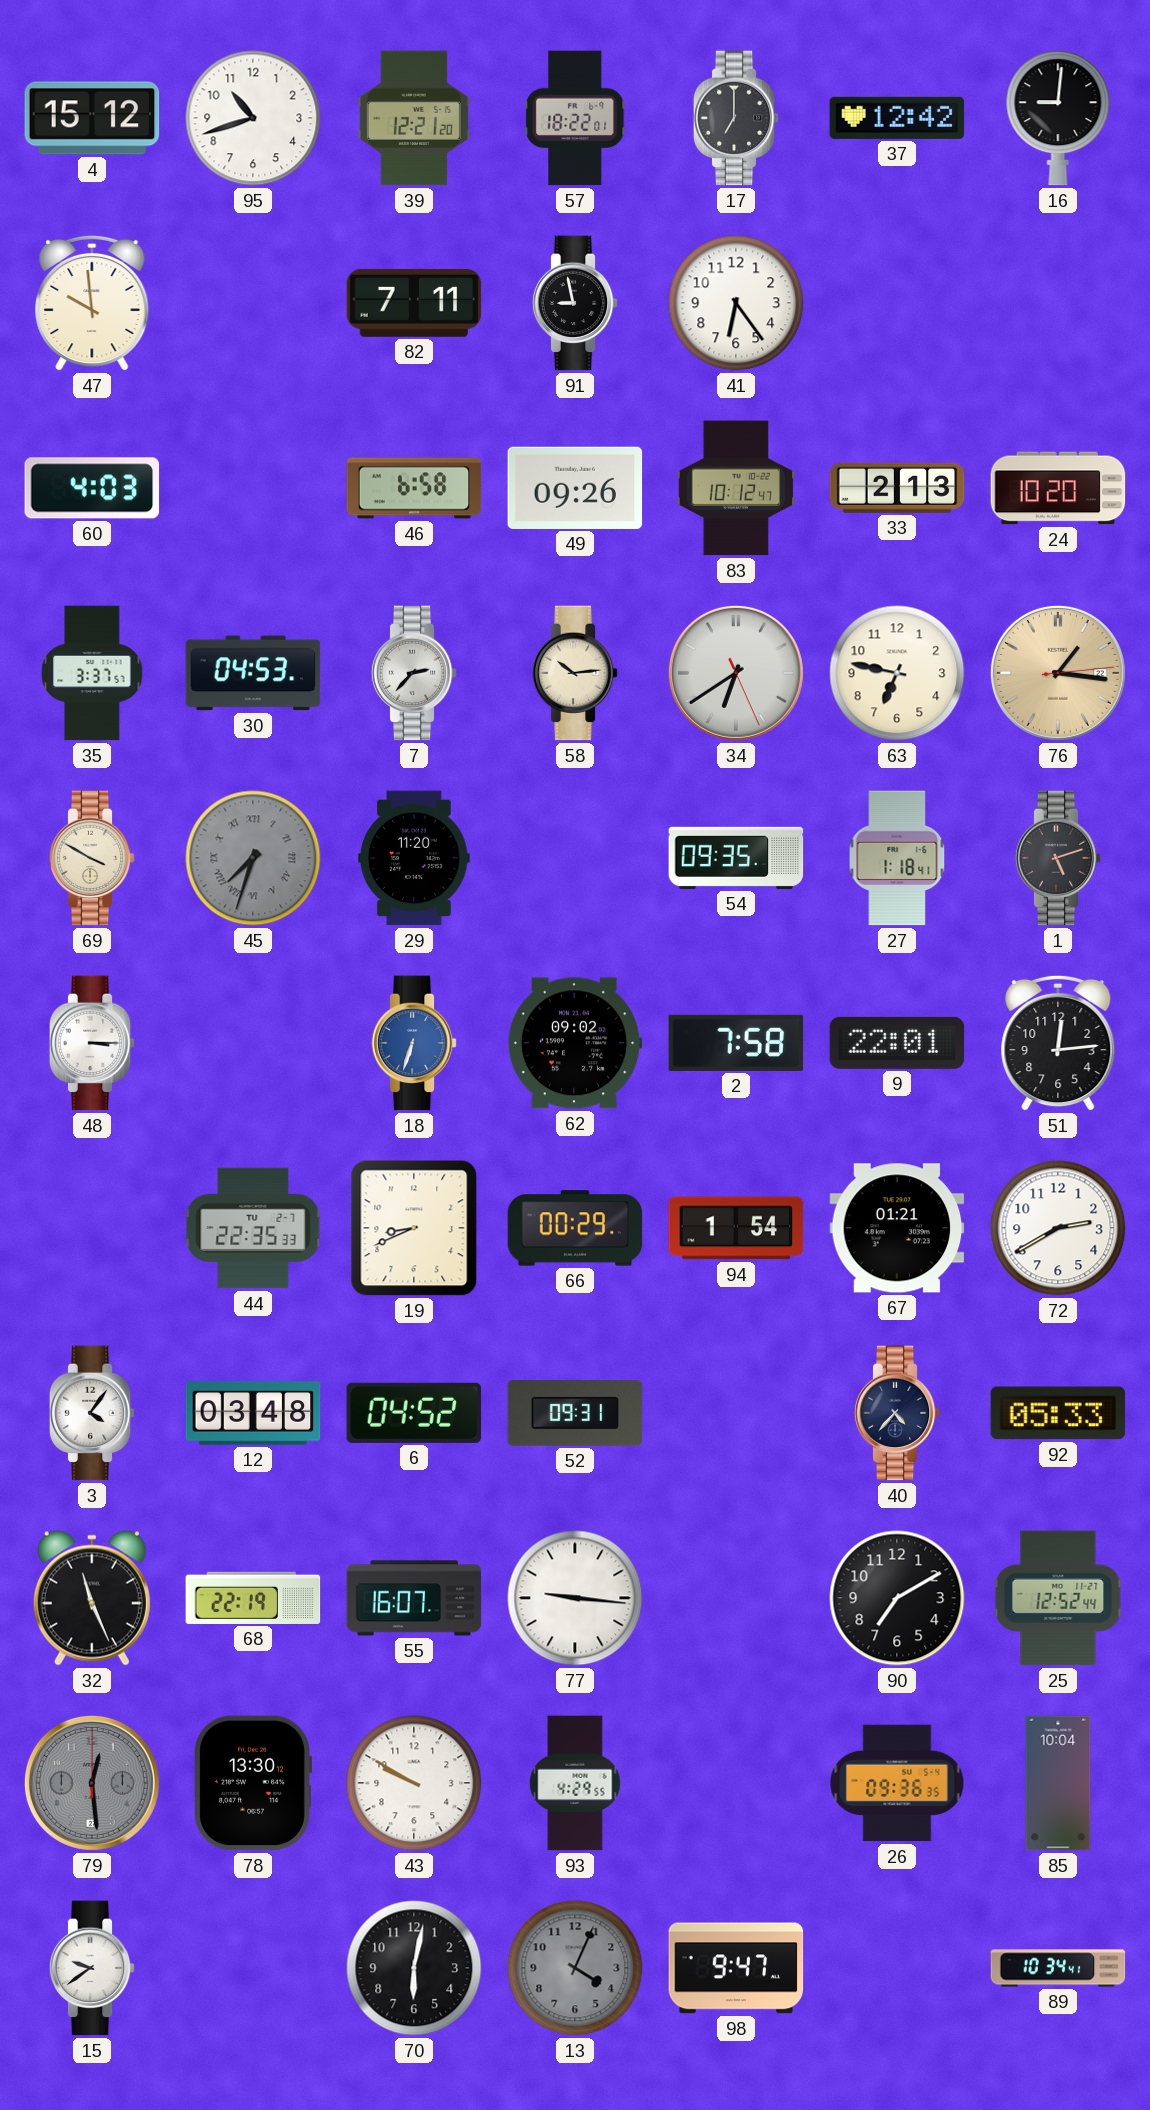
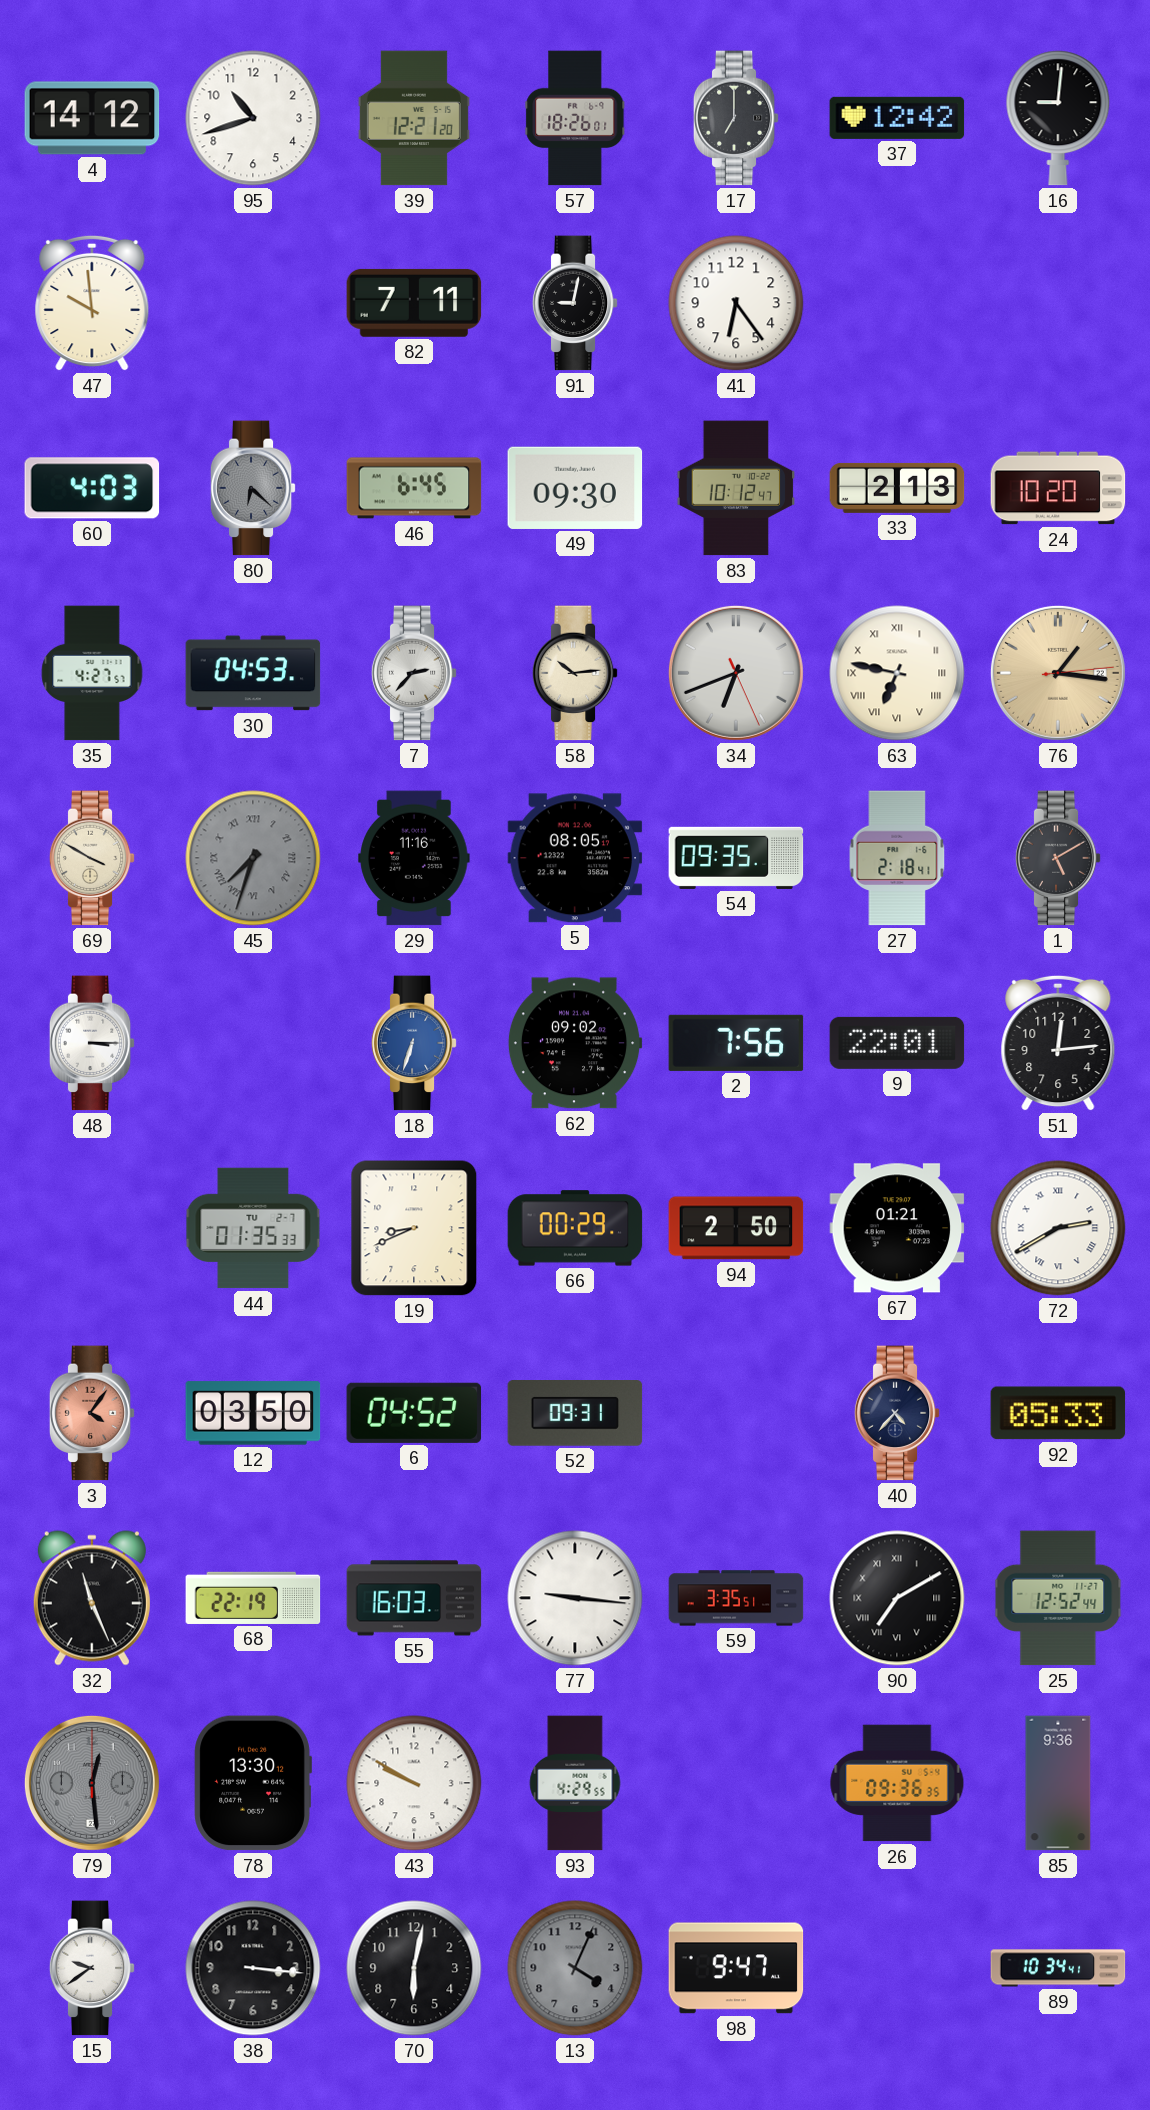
4: 15:12 -> 14:12 (92, 118)
57: 18:22 -> 18:26 (575, 118)
91: 8:58 -> 9:02 (575, 303)
80: none -> 6:22 (253, 488)
46: 6:58 -> 6:45 (414, 488)
49: 09:26 -> 09:30 (575, 488)
35: 3:37 -> 4:27 (92, 673)
34: 6:39 -> 6:41 (736, 673)
63 numerals: Arabic -> Roman (897, 673)
29: 11:20 -> 11:16 (414, 858)
5: none -> 08:05 (575, 858)
27: 1:18 -> 2:18 (897, 858)
1: 5:12 -> 5:10 (1058, 858)
2: 7:58 -> 7:56 (736, 1043)
44: 22:35 -> 01:35 (253, 1228)
94: 1:54 -> 2:50 (736, 1228)
72 numerals: Arabic -> Roman (1058, 1228)
3 dial: white -> salmon (92, 1413)
12: 03:48 -> 03:50 (253, 1413)
55: 16:07 -> 16:03 (414, 1598)
59: none -> 3:35 (736, 1598)
90 numerals: Arabic -> Roman (897, 1598)
85: 10:04 -> 9:36 (1058, 1783)
38: none -> 3:16 (253, 1968)
